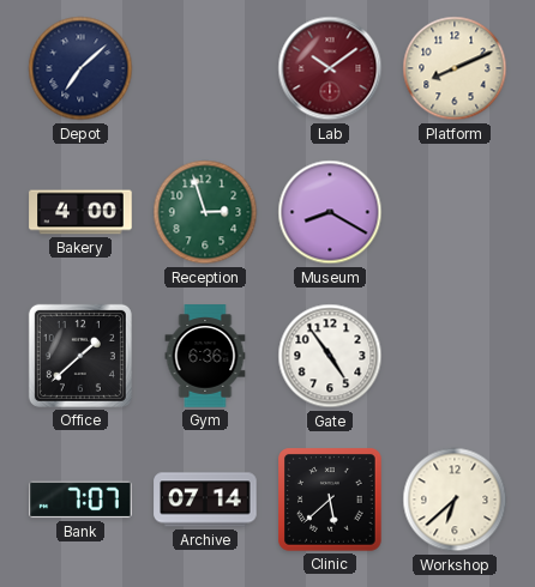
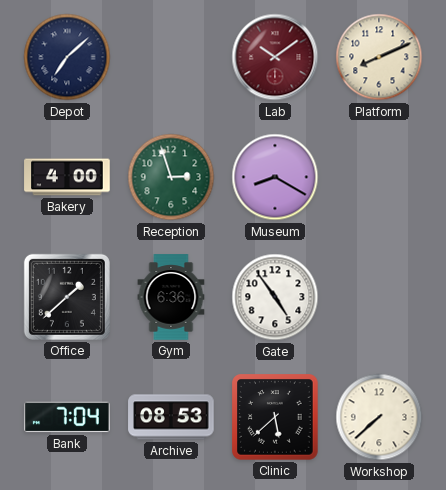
Bank: 7:07 -> 7:04 (67, 417)
Archive: 07:14 -> 08:53 (171, 417)
Workshop: 6:38 -> 7:38 (379, 417)
